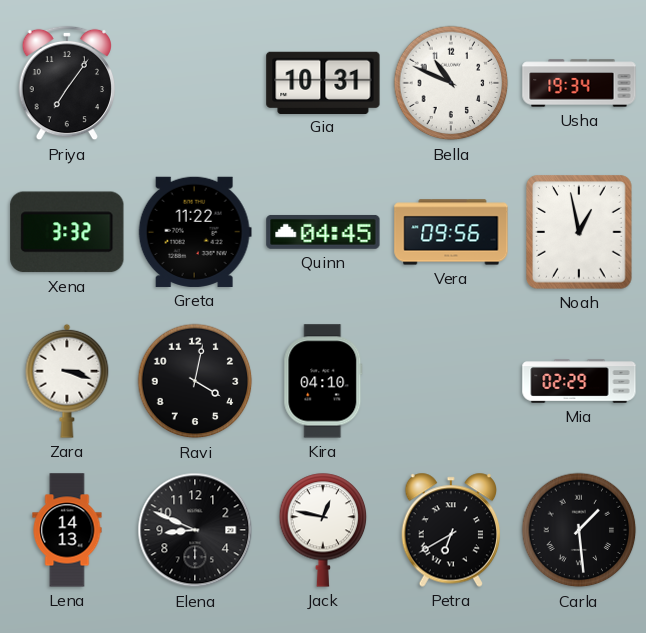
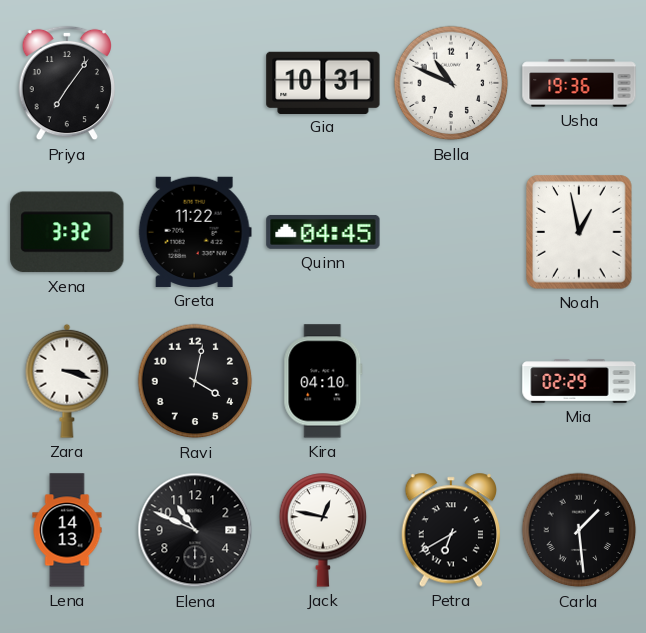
Usha: 19:34 -> 19:36 (579, 83)
Vera: 09:56 -> none (451, 232)
Elena: 8:49 -> 10:49 (195, 530)
